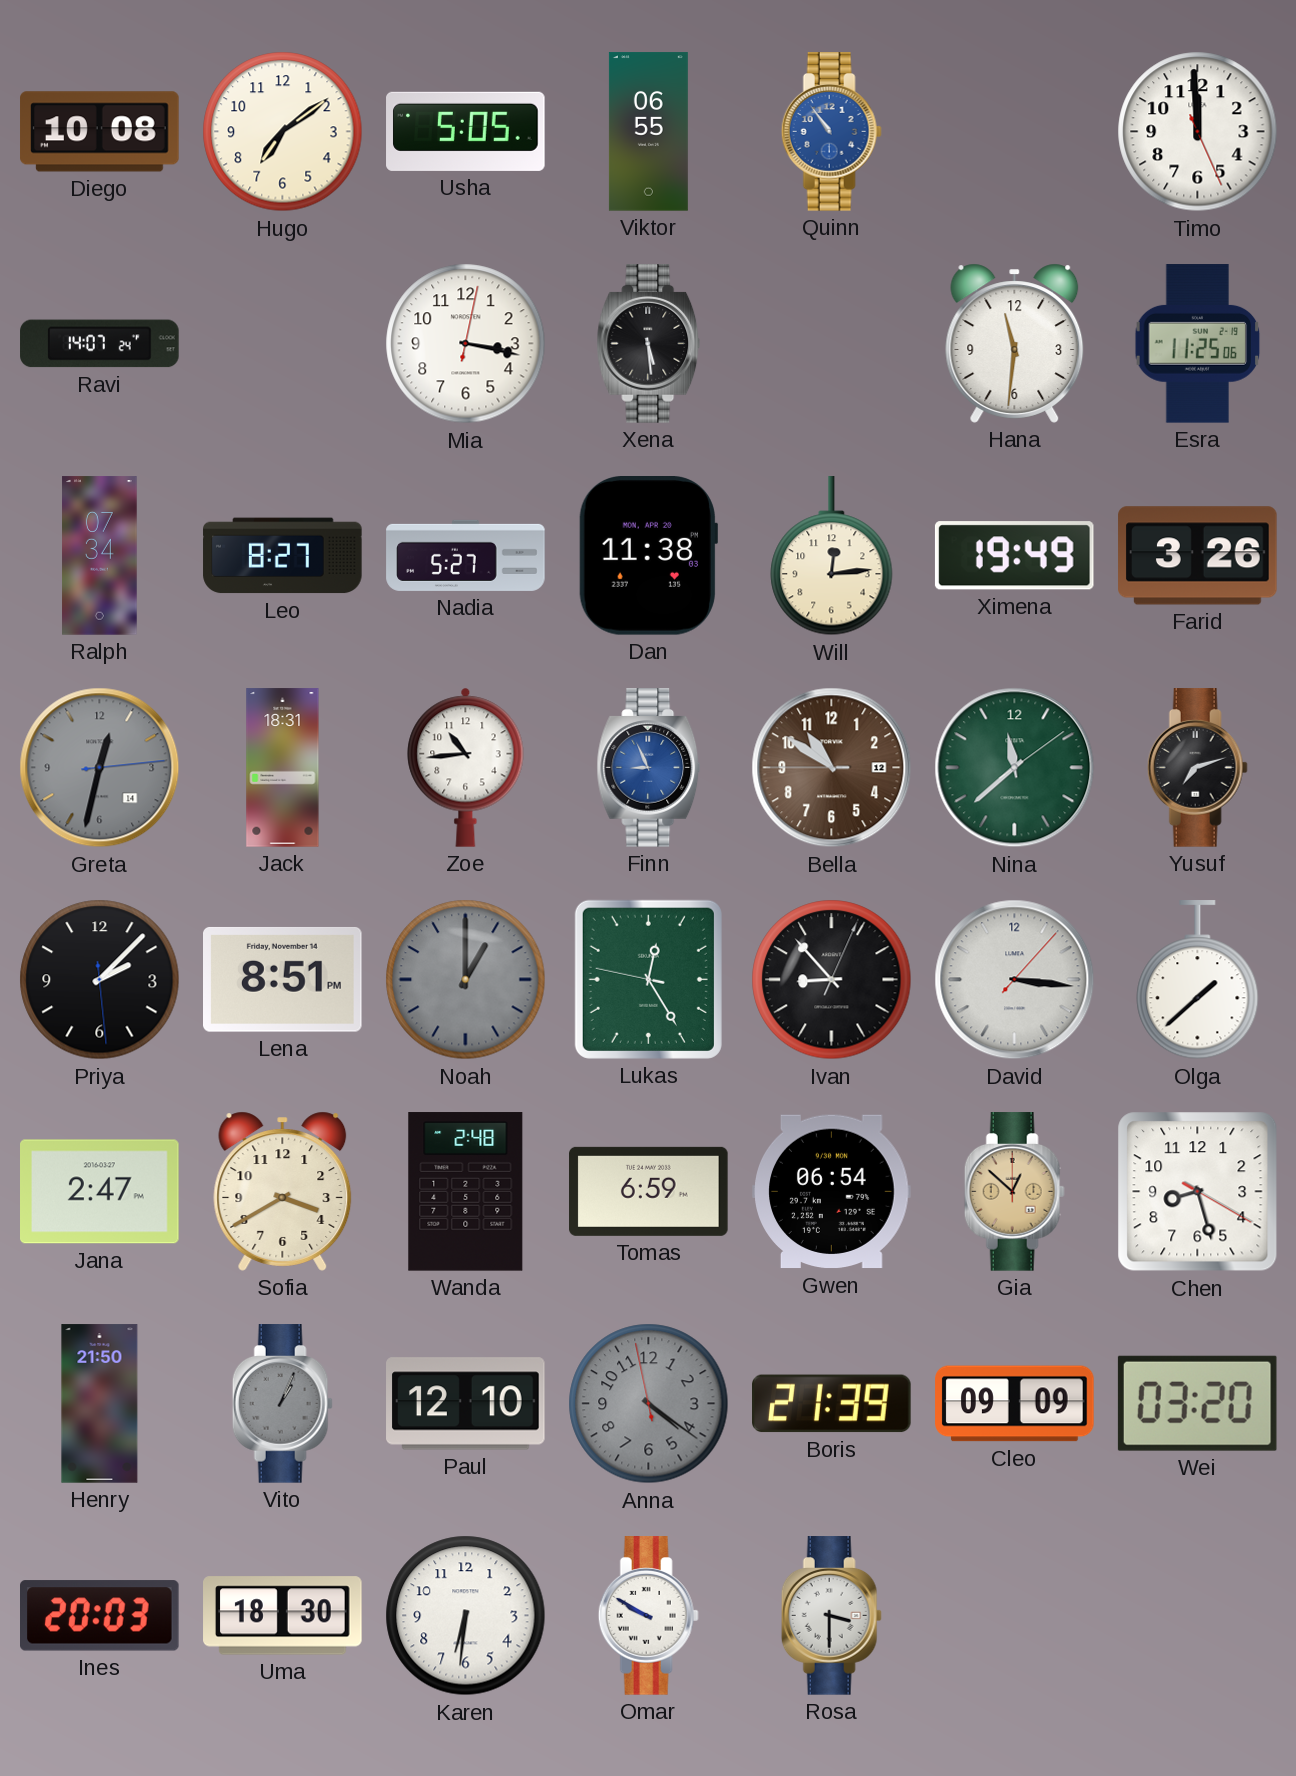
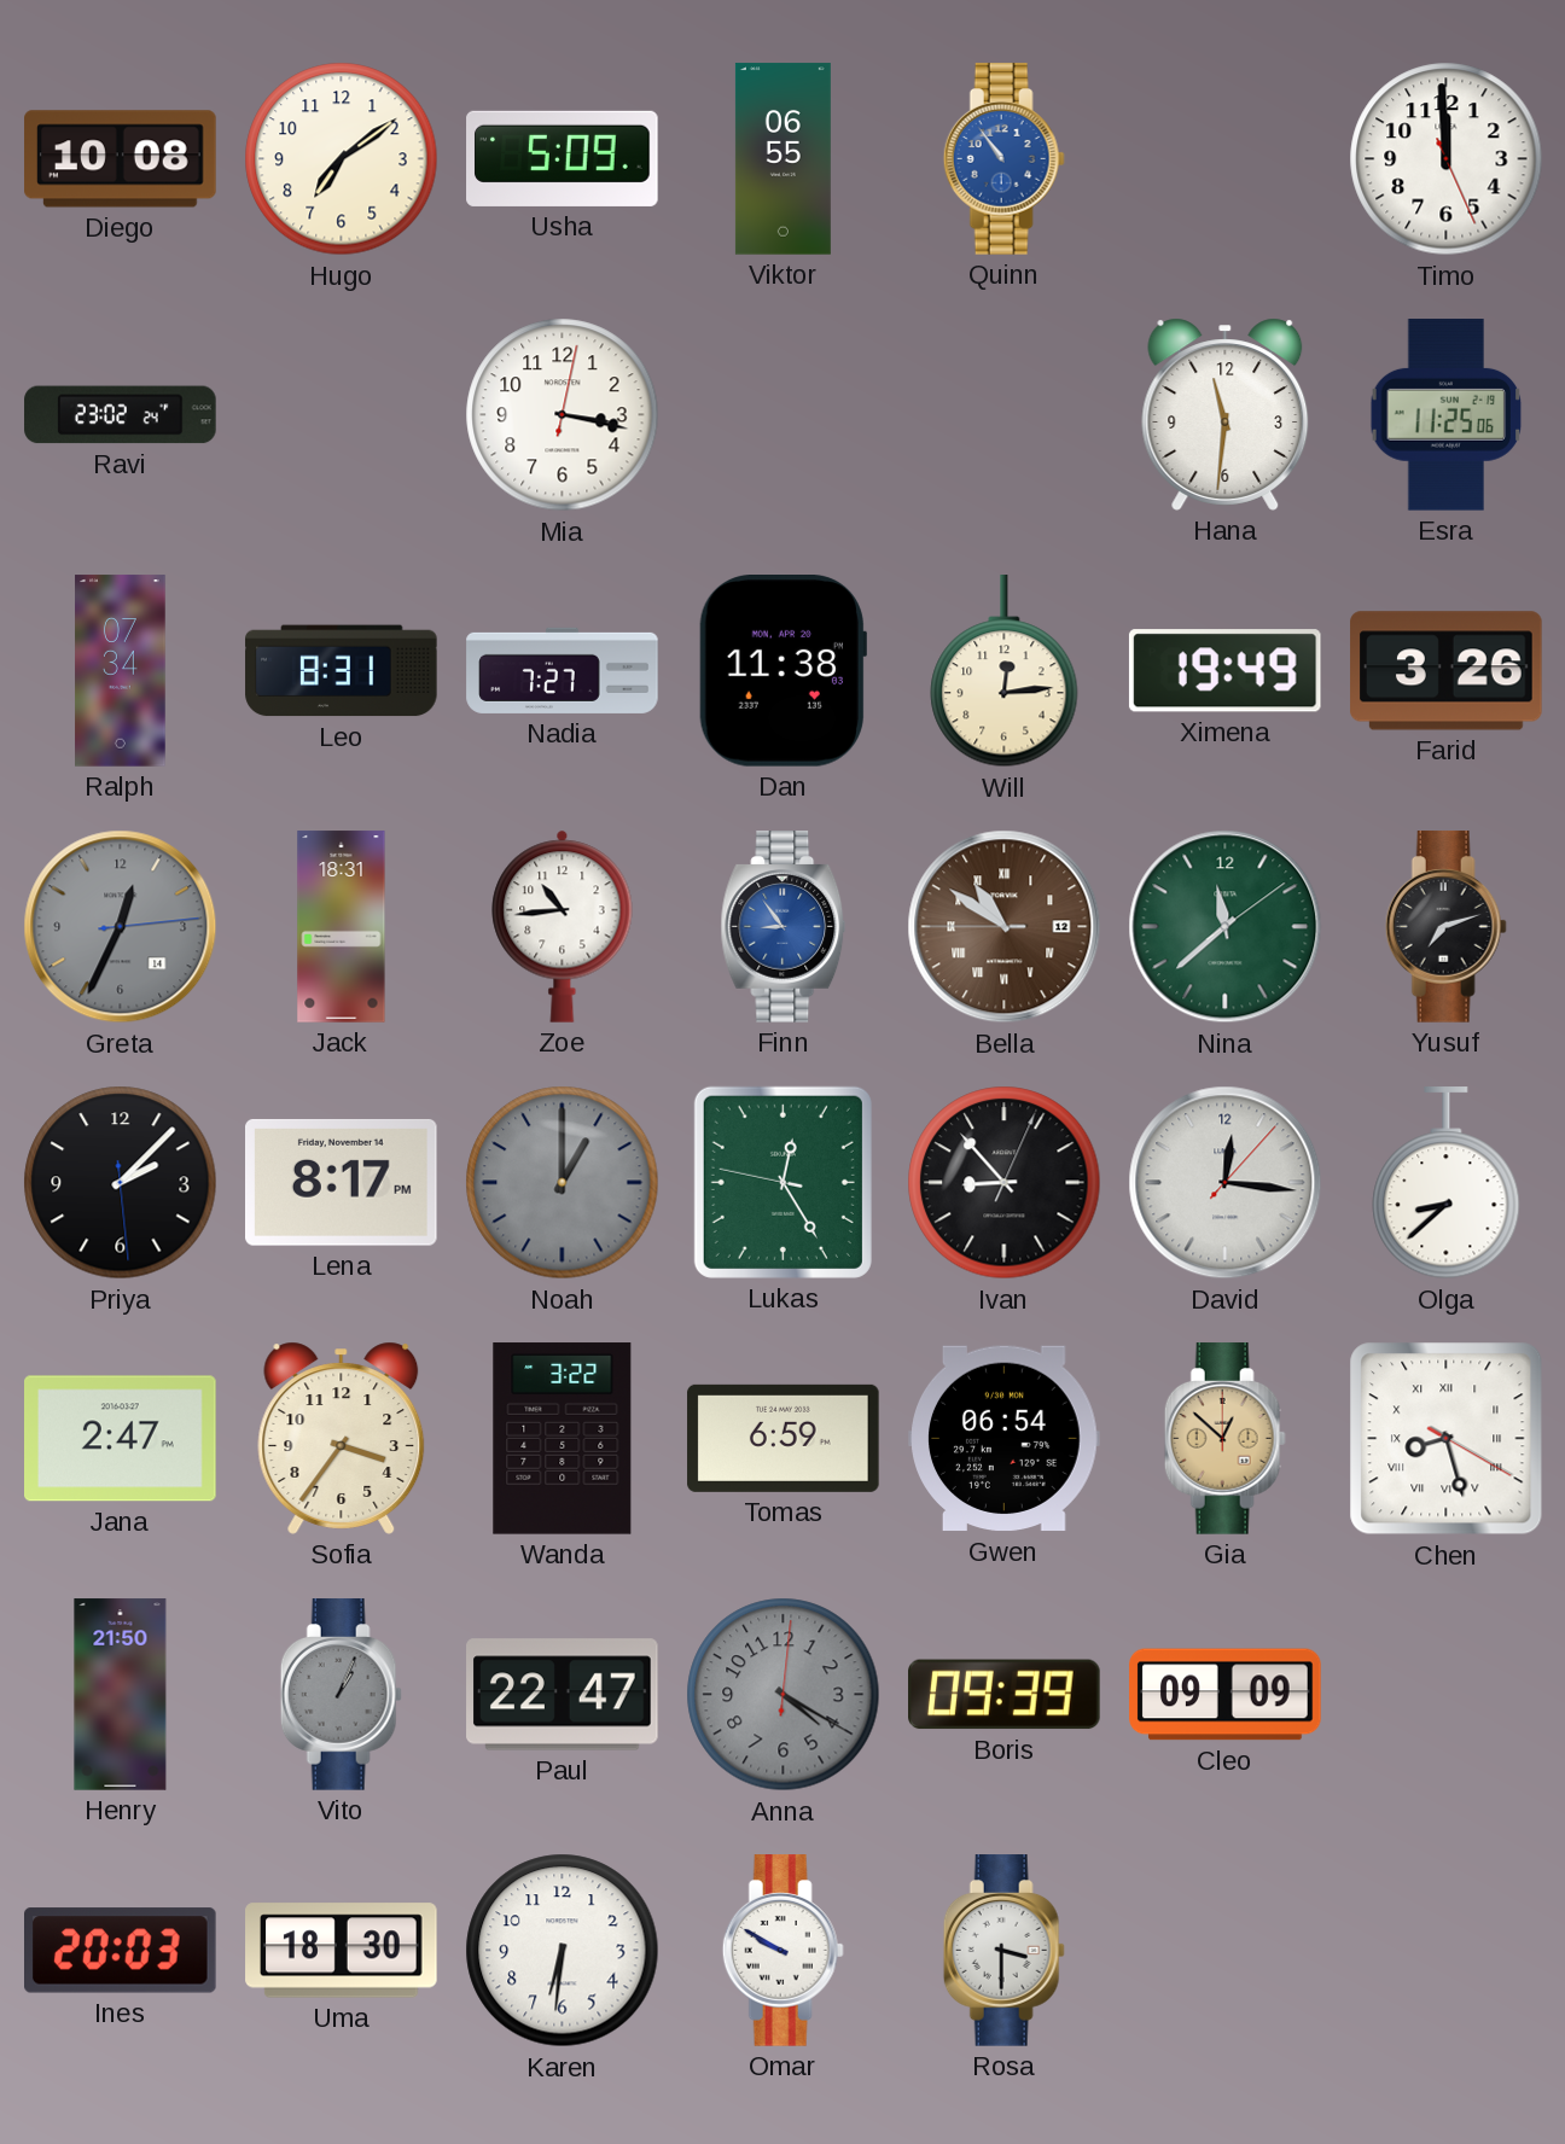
Usha: 5:05 -> 5:09 (563, 158)
Ravi: 14:07 -> 23:02 (121, 415)
Xena: 5:29 -> none (649, 344)
Leo: 8:27 -> 8:31 (342, 671)
Nadia: 5:27 -> 7:27 (563, 670)
Greta: 12:32 -> 12:34 (121, 927)
Finn: 8:56 -> 8:54 (784, 927)
Bella numerals: Arabic -> Roman (1005, 927)
Lena: 8:51 -> 8:17 (342, 1182)
David: 3:16 -> 12:16 (1226, 1183)
Olga: 1:38 -> 8:38 (1447, 1183)
Sofia: 3:40 -> 3:36 (342, 1438)
Wanda: 2:48 -> 3:22 (563, 1439)
Chen numerals: Arabic -> Roman (1447, 1439)
Paul: 12:10 -> 22:47 (563, 1695)
Anna: 4:20:58 -> 4:20:01 (784, 1695)
Boris: 21:39 -> 09:39 (1005, 1695)
Wei: 03:20 -> none (1197, 1403)
